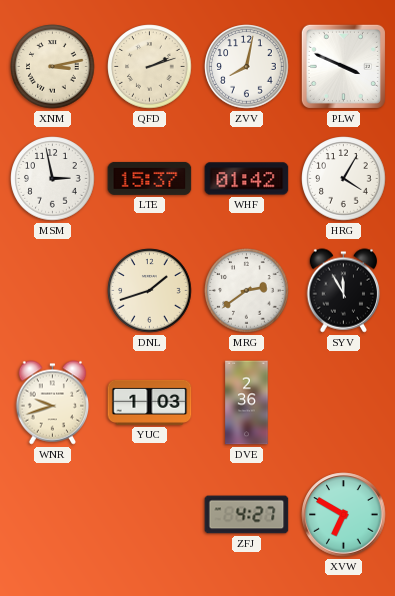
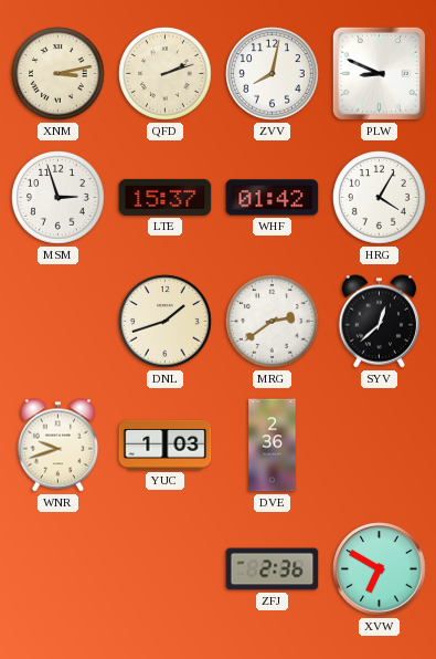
PLW: 3:49 -> 8:49 (379, 73)
MSM: 2:58 -> 2:57 (59, 198)
SYV: 11:55 -> 12:38 (380, 322)
ZFJ: 4:27 -> 2:36 (273, 569)
